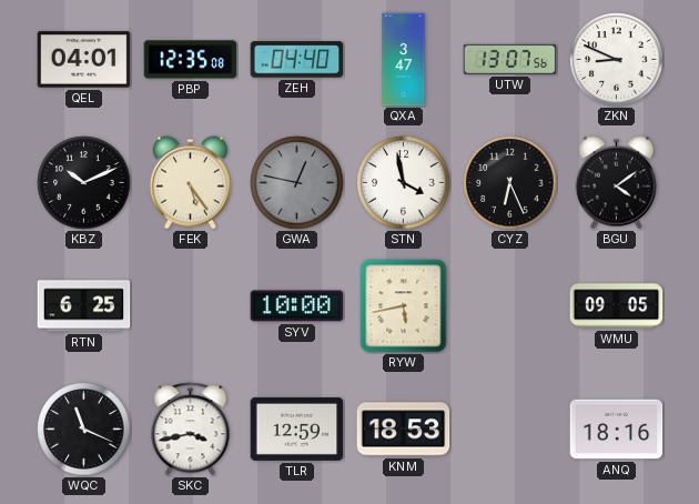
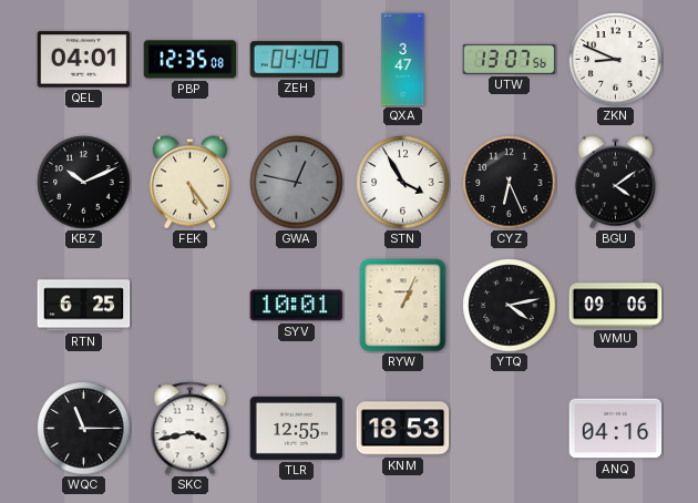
STN: 3:58 -> 3:55 (403, 183)
SYV: 10:00 -> 10:01 (297, 306)
RYW: 5:43 -> 1:04 (403, 306)
YTQ: none -> 4:13 (510, 306)
WMU: 09:05 -> 09:06 (616, 306)
WQC: 11:19 -> 11:15 (84, 429)
TLR: 12:59 -> 12:55 (297, 428)
ANQ: 18:16 -> 04:16 (616, 429)
